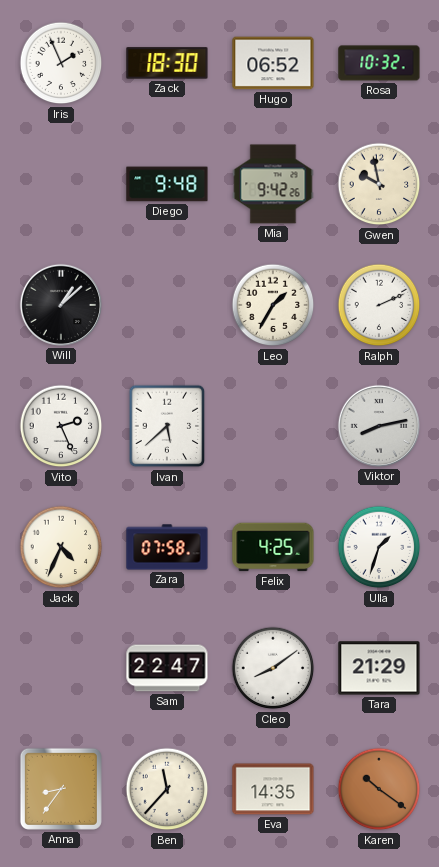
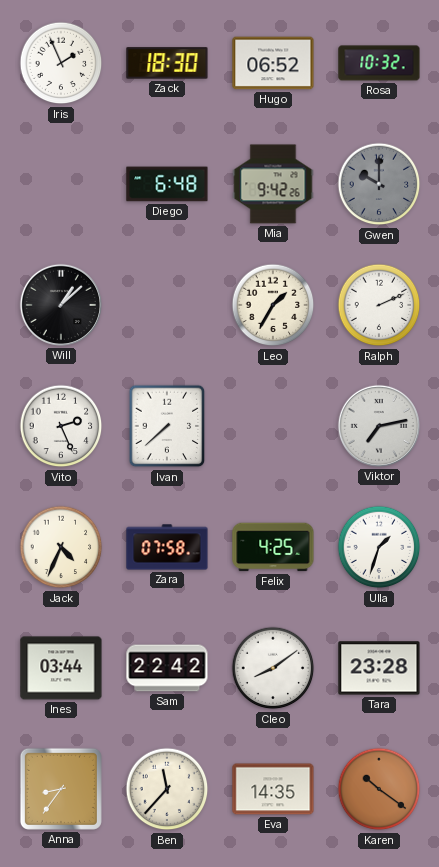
Diego: 9:48 -> 6:48 (167, 184)
Gwen: 9:58 -> 10:00 (379, 184)
Gwen dial: cream -> grey (379, 184)
Ivan: 5:38 -> 7:38 (167, 426)
Viktor: 8:13 -> 7:13 (379, 426)
Ines: none -> 03:44 (61, 668)
Sam: 22:47 -> 22:42 (167, 668)
Tara: 21:29 -> 23:28 (379, 668)
